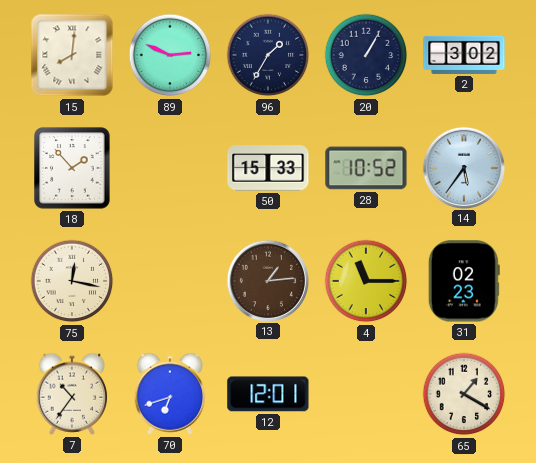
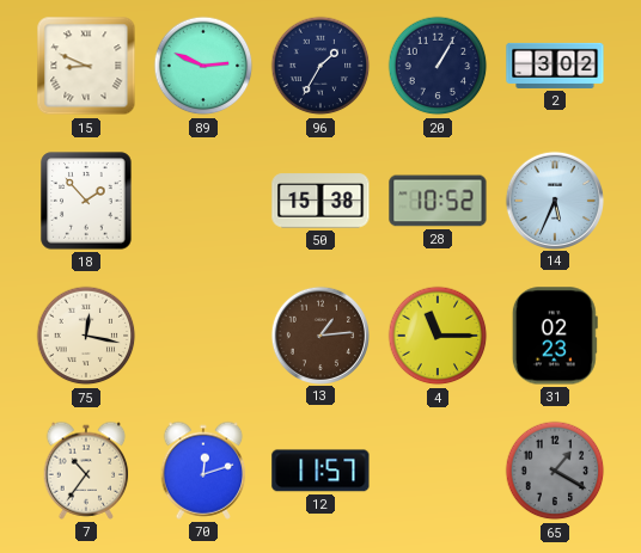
15: 8:01 -> 8:49 (86, 66)
50: 15:33 -> 15:38 (320, 201)
14: 5:36 -> 5:34 (554, 199)
70: 6:42 -> 12:12 (203, 471)
12: 12:01 -> 11:57 (320, 471)
65 dial: cream -> grey (555, 471)
